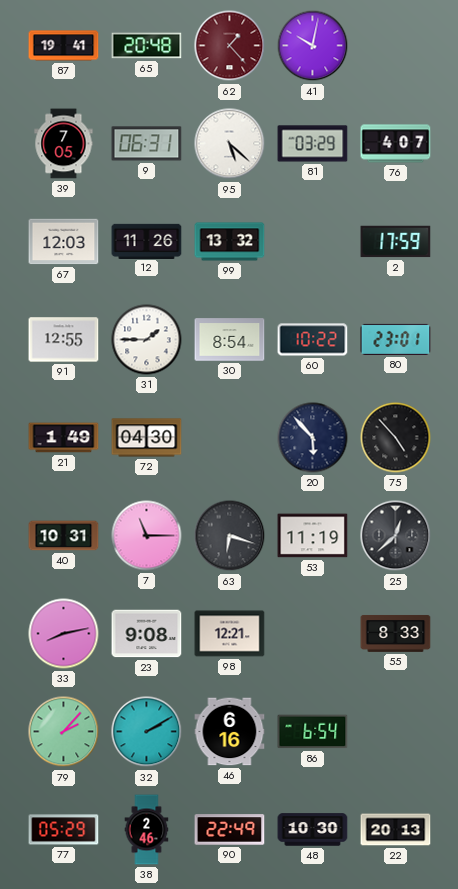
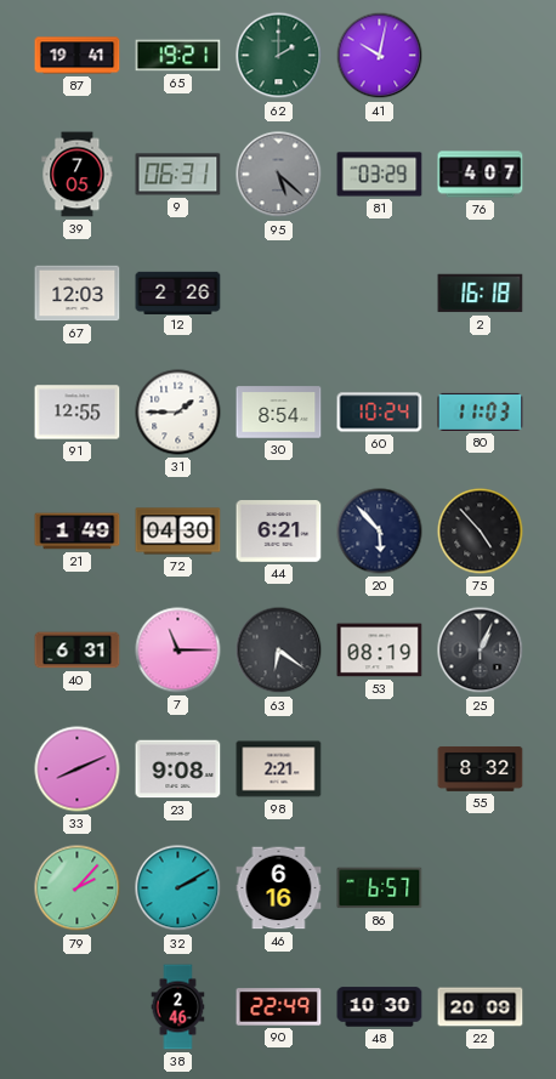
65: 20:48 -> 19:21 (178, 56)
62: 1:23 -> 2:00 (279, 56)
62 dial: burgundy -> green (279, 56)
95 dial: white -> grey (279, 175)
12: 11:26 -> 2:26 (178, 293)
99: 13:32 -> none (230, 242)
2: 17:59 -> 16:18 (481, 294)
60: 10:22 -> 10:24 (380, 413)
80: 23:01 -> 11:03 (481, 411)
44: none -> 6:21 (279, 532)
40: 10:31 -> 6:31 (78, 651)
63: 6:18 -> 6:21 (279, 651)
53: 11:19 -> 08:19 (380, 651)
25: 12:38 -> 1:04 (481, 651)
33: 8:13 -> 8:11 (78, 770)
98: 12:21 -> 2:21 (279, 770)
55: 8:33 -> 8:32 (481, 768)
86: 6:54 -> 6:57 (380, 888)
77: 05:29 -> none (64, 830)
22: 20:13 -> 20:09 (481, 1007)
